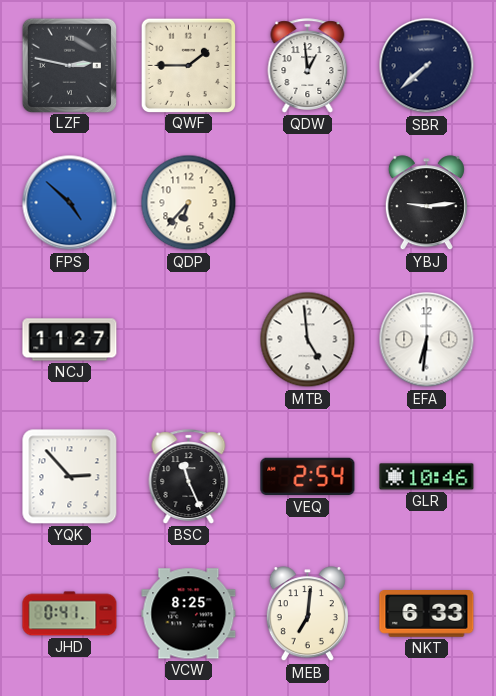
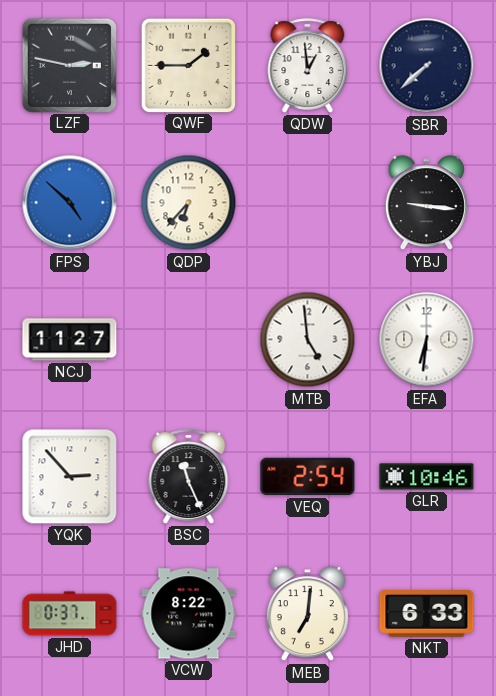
YBJ: 9:14 -> 9:16 (426, 203)
JHD: 0:41 -> 0:37 (70, 614)
VCW: 8:25 -> 8:22 (189, 614)
